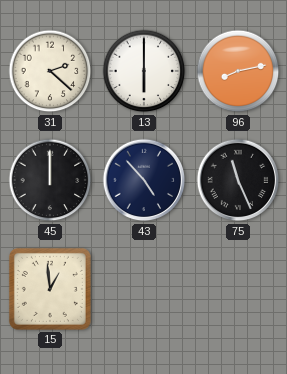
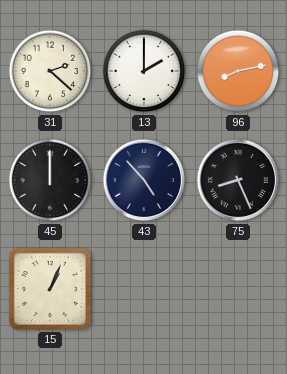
13: 6:00 -> 2:00 (144, 71)
75: 11:26 -> 8:26 (238, 180)
15: 12:59 -> 1:04 (50, 289)
